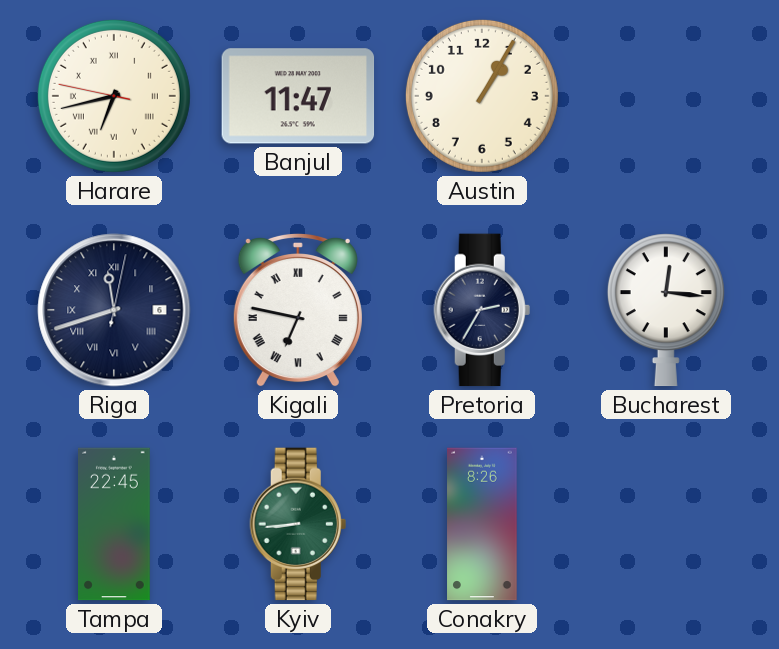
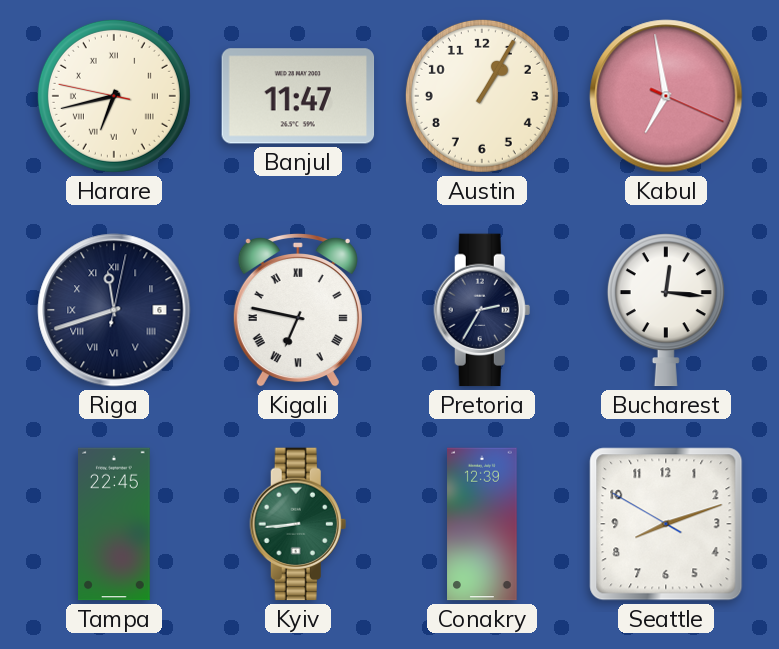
Kabul: none -> 6:58 (666, 96)
Conakry: 8:26 -> 12:39 (482, 524)
Seattle: none -> 8:11 (666, 524)
